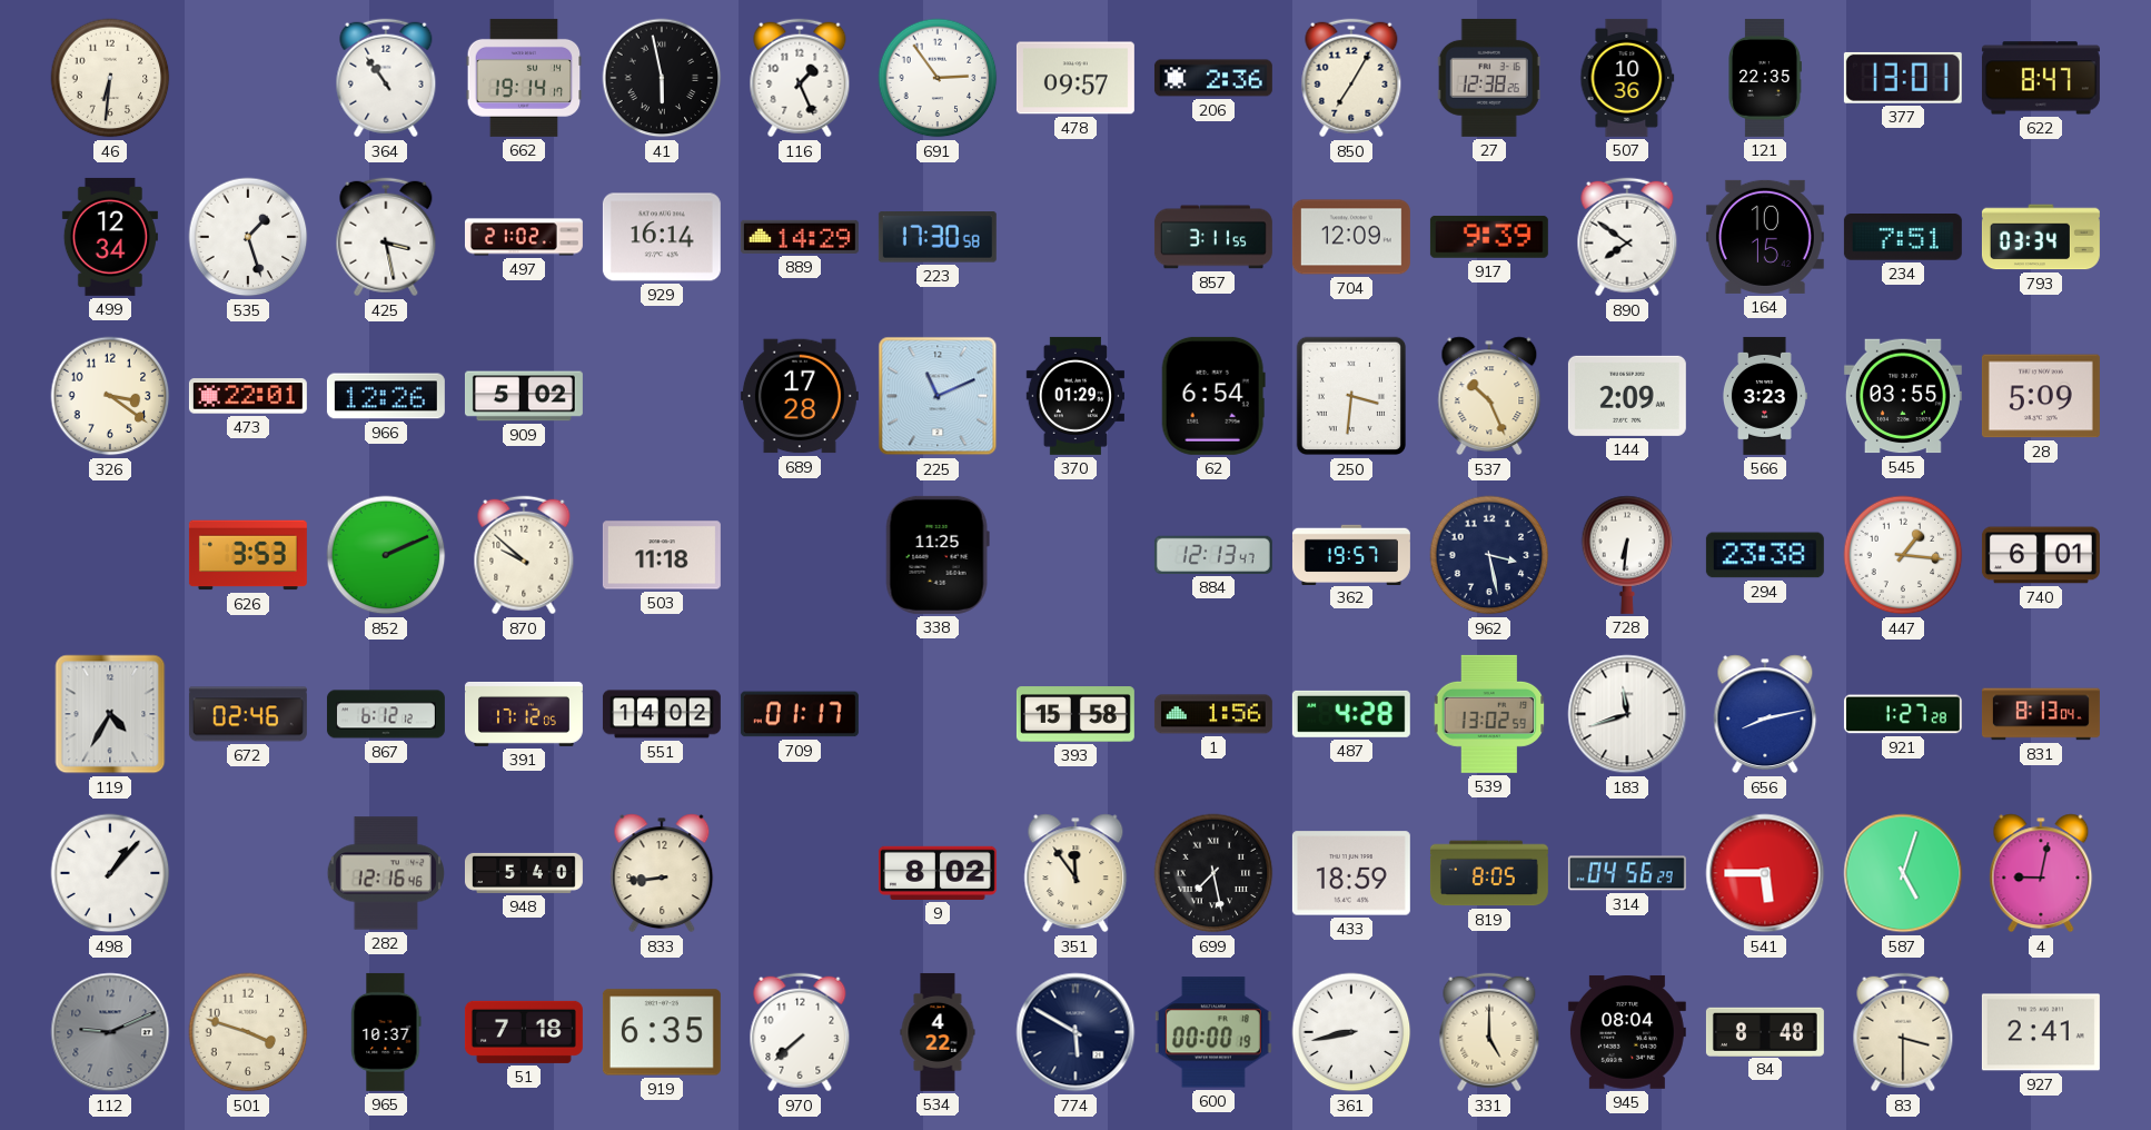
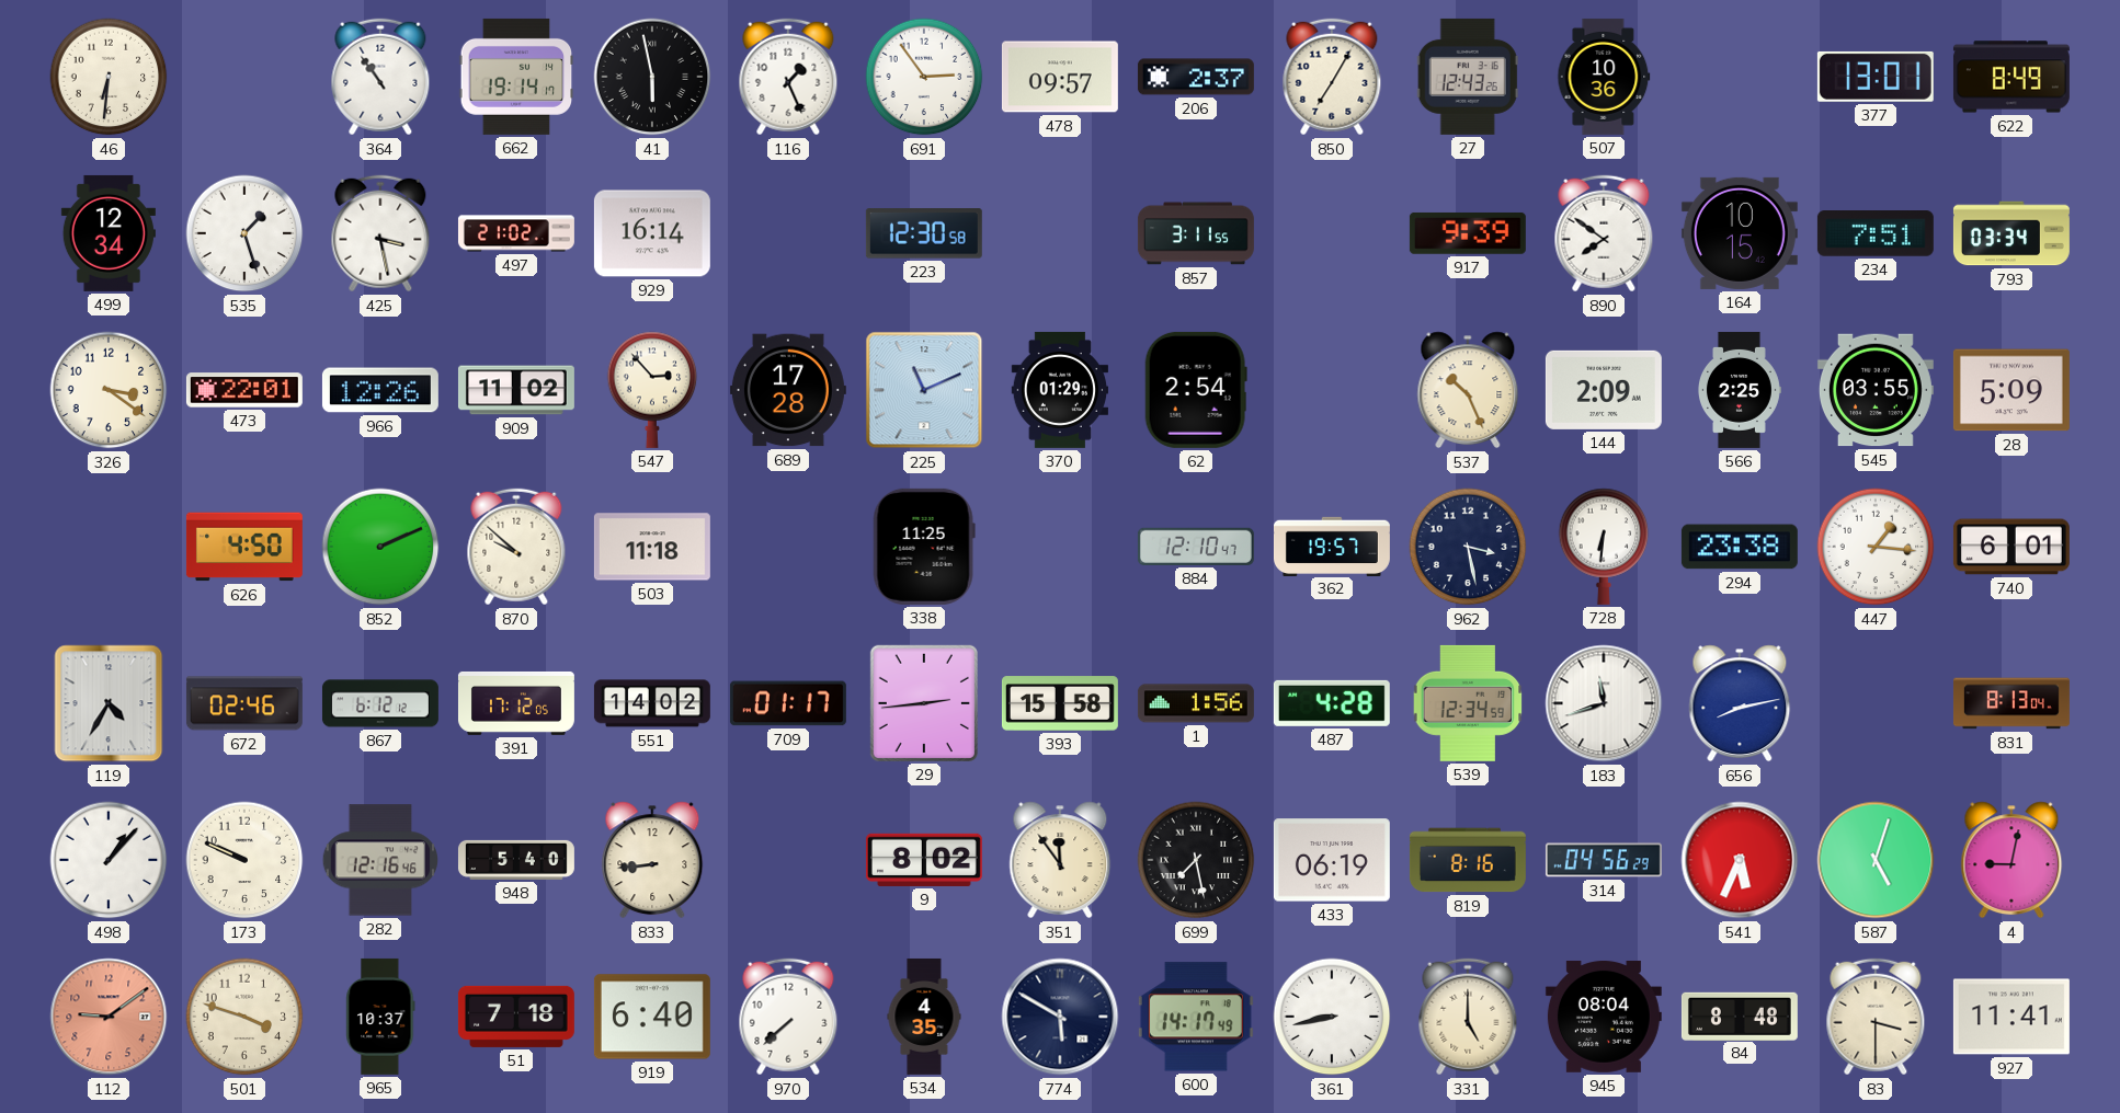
206: 2:36 -> 2:37 (1196, 77)
27: 12:38 -> 12:43 (1468, 77)
121: 22:35 -> none (1765, 78)
622: 8:47 -> 8:49 (2011, 77)
889: 14:29 -> none (800, 237)
223: 17:30 -> 12:30 (924, 233)
704: 12:09 -> none (1351, 237)
909: 5:02 -> 11:02 (516, 390)
547: none -> 2:53 (652, 390)
62: 6:54 -> 2:54 (1196, 390)
250: 3:31 -> none (1350, 396)
566: 3:23 -> 2:25 (1739, 390)
626: 3:53 -> 4:50 (244, 547)
884: 12:13 -> 12:10 (1196, 547)
29: none -> 2:44 (924, 703)
539: 13:02 -> 12:34 (1468, 703)
921: 1:27 -> none (1903, 714)
173: none -> 9:49 (244, 860)
433: 18:59 -> 06:19 (1332, 860)
819: 8:05 -> 8:16 (1468, 860)
541: 5:45 -> 5:34 (1740, 860)
112: 9:11 -> 9:09 (109, 1017)
112 dial: grey -> salmon (109, 1017)
919: 6:35 -> 6:40 (652, 1017)
534: 4:22 -> 4:35 (924, 1017)
600: 00:00 -> 14:17 (1196, 1017)
927: 2:41 -> 11:41 (2011, 1017)
